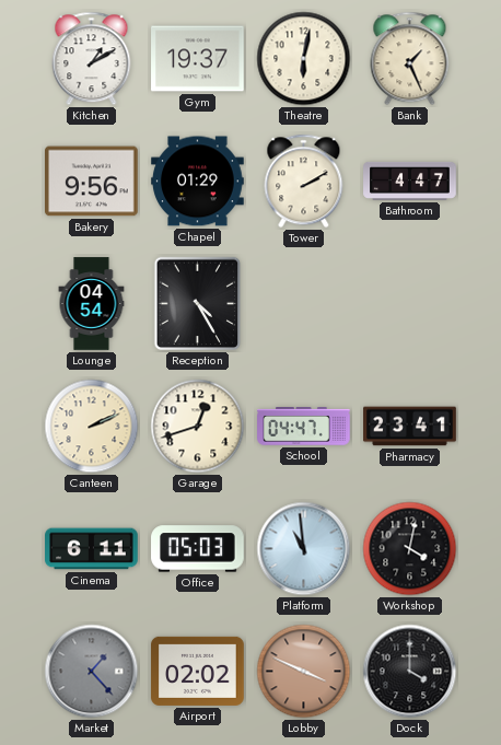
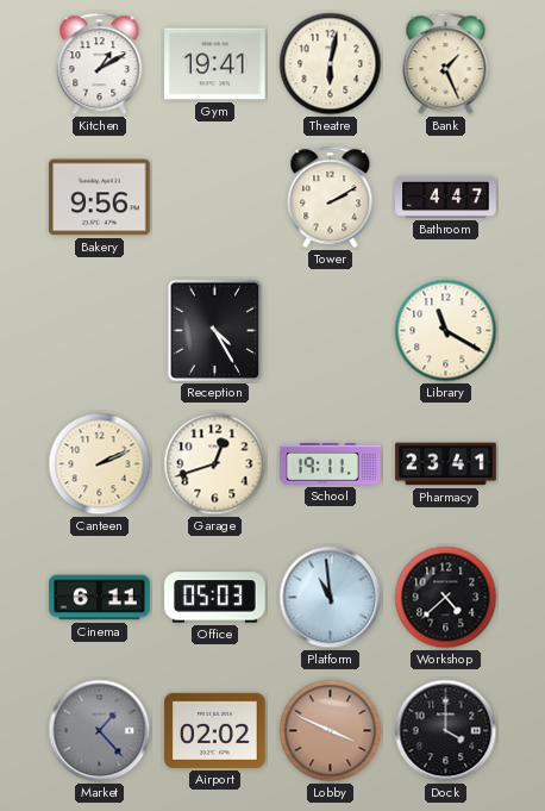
Gym: 19:37 -> 19:41 (215, 64)
Chapel: 01:29 -> none (198, 182)
Lounge: 04:54 -> none (92, 304)
Library: none -> 11:20 (446, 331)
School: 04:47 -> 19:11 (331, 464)
Workshop: 4:02 -> 4:38 (446, 598)
